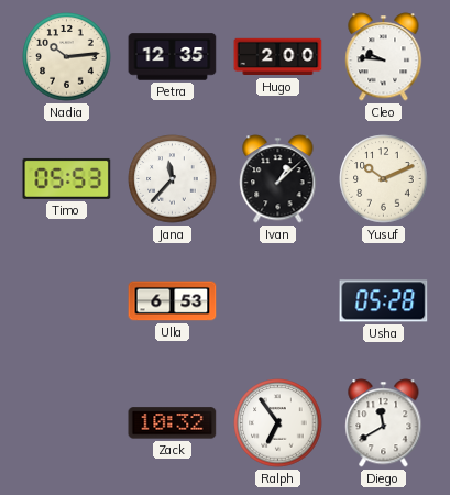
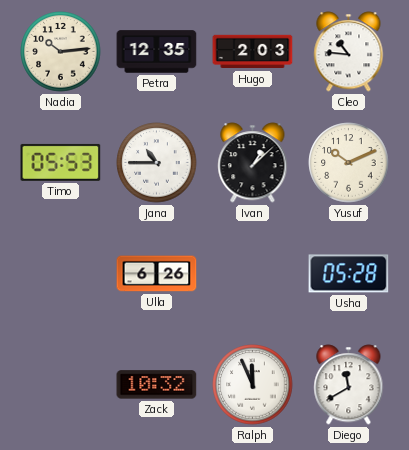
Hugo: 2:00 -> 2:03 (253, 52)
Cleo: 9:46 -> 10:46 (349, 52)
Jana: 11:37 -> 10:45 (157, 163)
Ulla: 6:53 -> 6:26 (157, 274)
Ralph: 6:54 -> 11:56 (253, 385)
